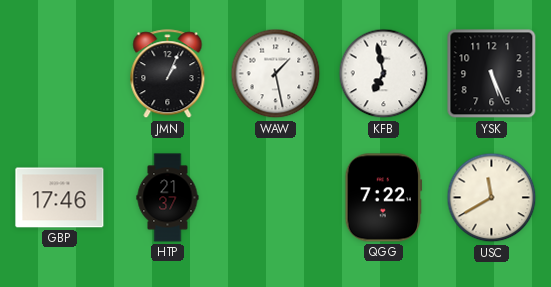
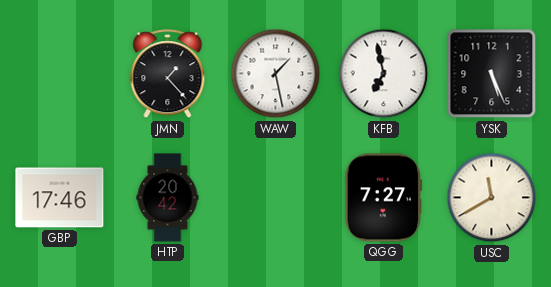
JMN: 1:04 -> 1:23 (168, 74)
HTP: 21:37 -> 20:42 (168, 198)
QGG: 7:22 -> 7:27 (384, 198)
